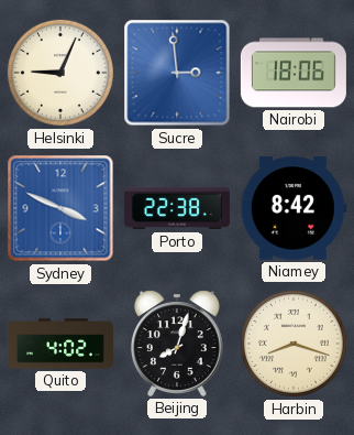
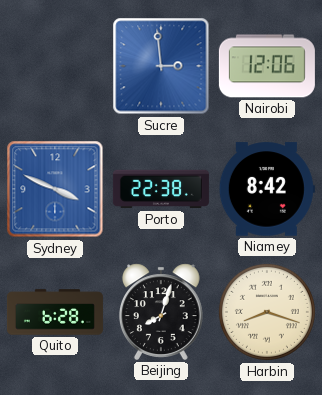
Helsinki: 9:04 -> none (60, 73)
Nairobi: 18:06 -> 12:06 (267, 66)
Quito: 4:02 -> 6:28 (55, 312)
